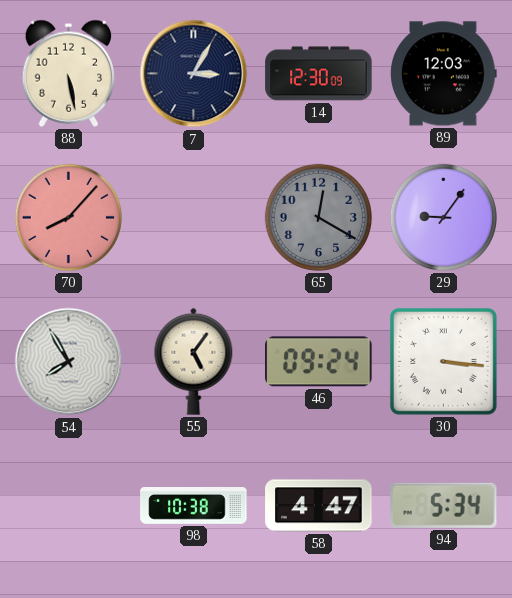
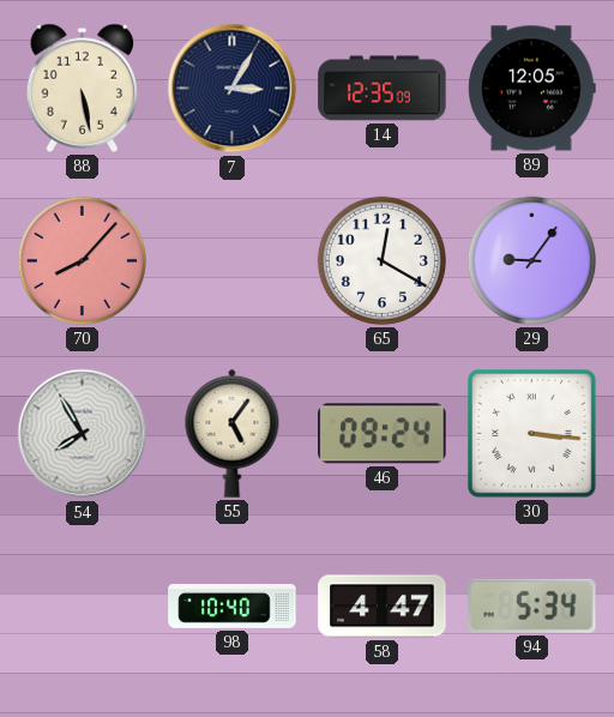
14: 12:30 -> 12:35 (383, 89)
89: 12:03 -> 12:05 (532, 89)
65 dial: grey -> white (381, 260)
98: 10:38 -> 10:40 (233, 607)
